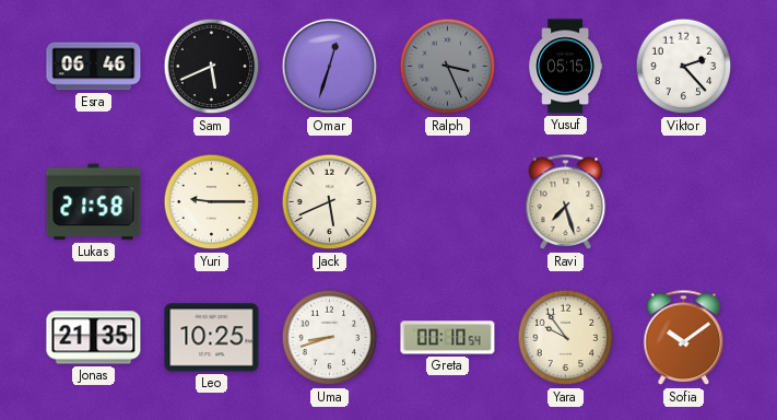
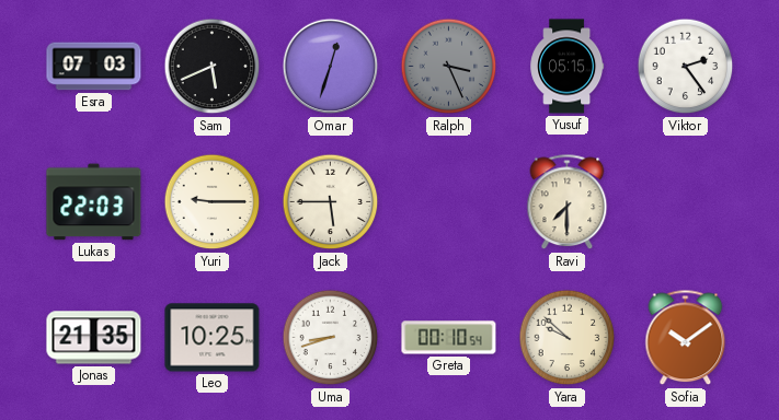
Esra: 06:46 -> 07:03 (94, 67)
Viktor: 2:23 -> 2:24 (686, 67)
Lukas: 21:58 -> 22:03 (94, 202)
Jack: 5:41 -> 5:45 (331, 202)
Ravi: 7:27 -> 7:30 (568, 202)
Yara: 9:54 -> 9:52 (568, 338)
